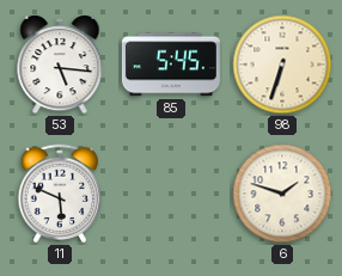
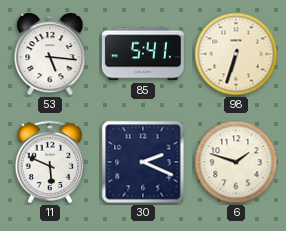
85: 5:45 -> 5:41 (143, 54)
30: none -> 2:19 (143, 162)
